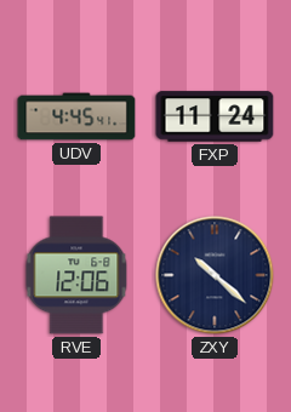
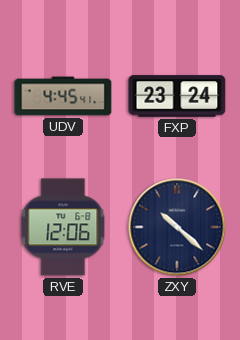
FXP: 11:24 -> 23:24 (177, 96)
